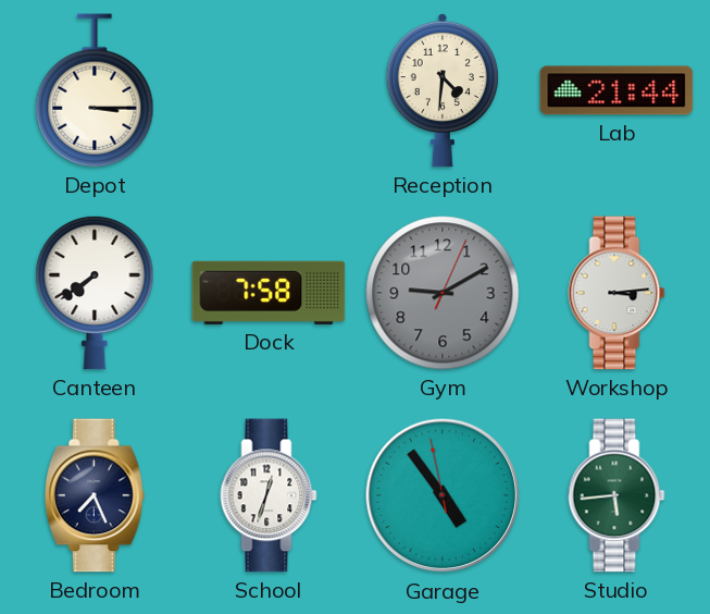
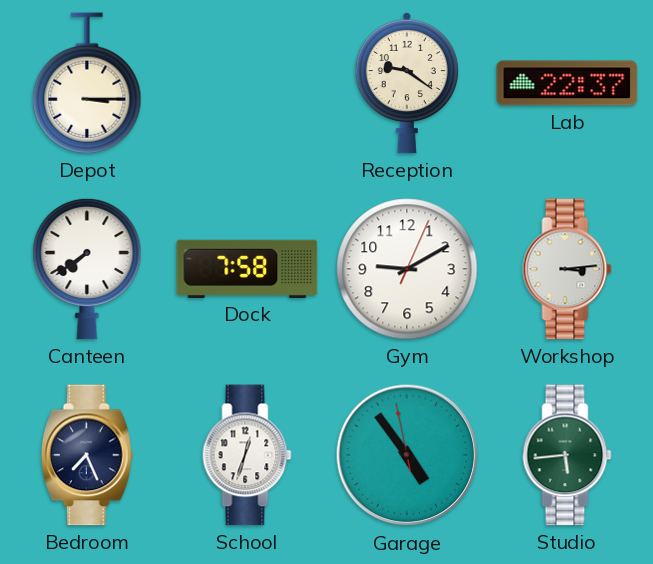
Reception: 4:31 -> 9:21 (407, 83)
Lab: 21:44 -> 22:37 (567, 83)
Gym dial: grey -> white (407, 269)
